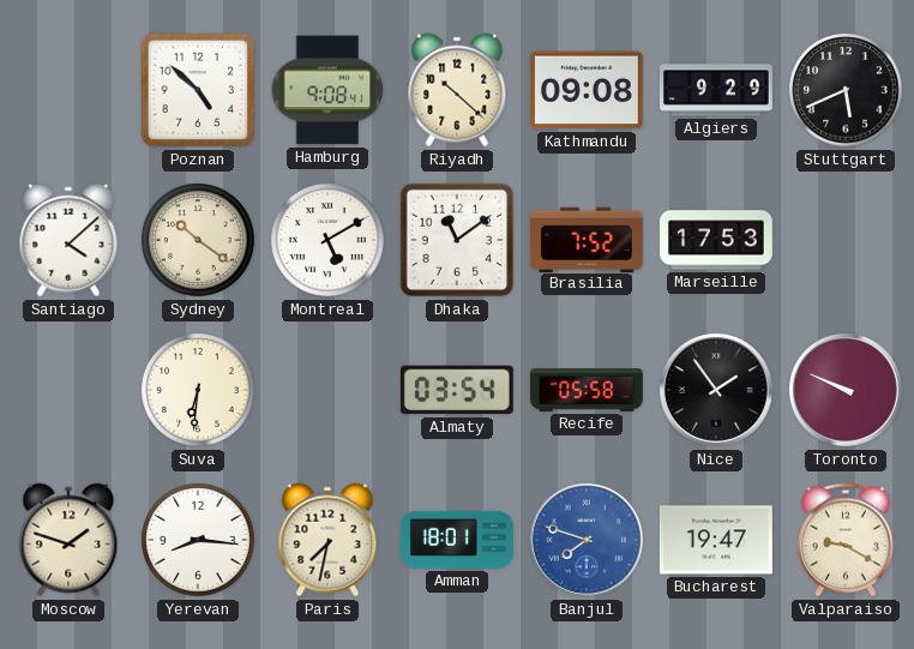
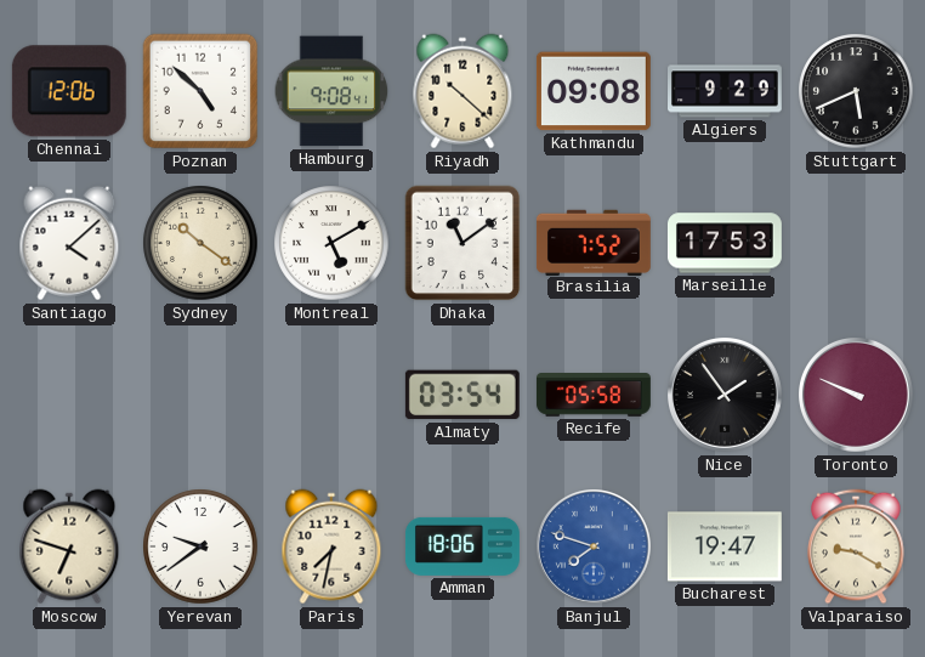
Chennai: none -> 12:06 (69, 91)
Suva: 6:31 -> none (198, 390)
Moscow: 1:48 -> 6:48 (69, 546)
Yerevan: 8:16 -> 9:39 (200, 546)
Amman: 18:01 -> 18:06 (462, 546)
